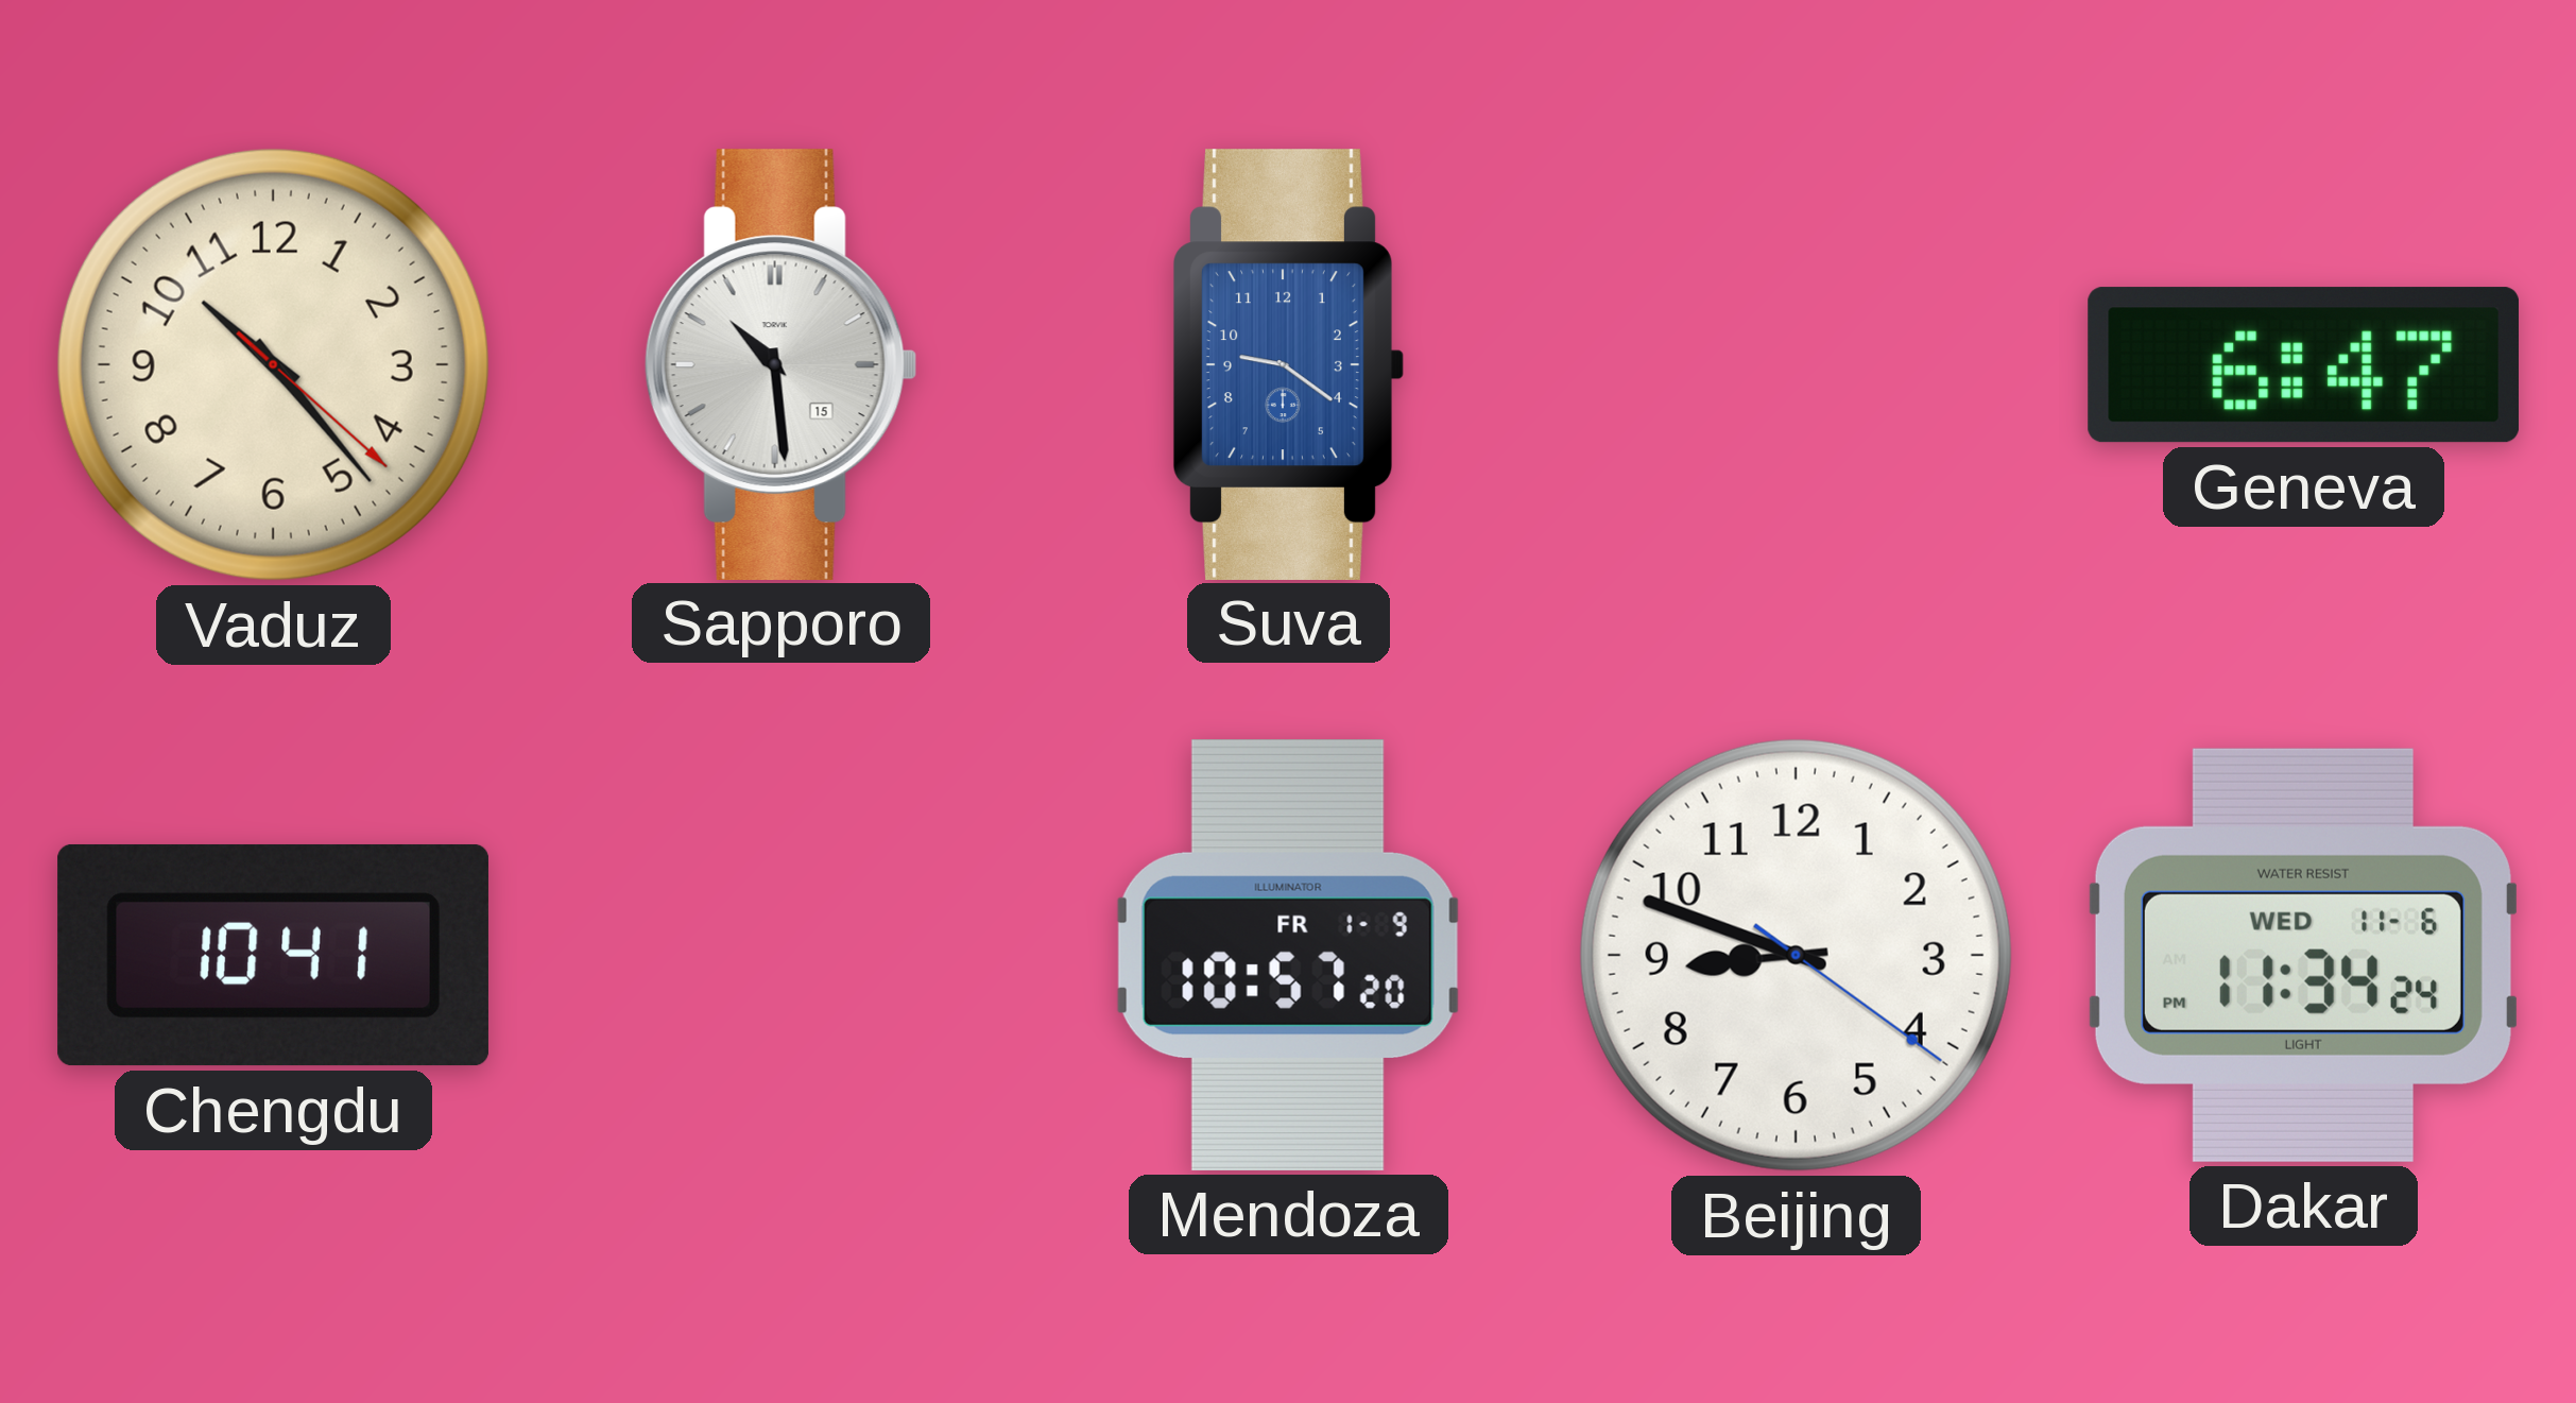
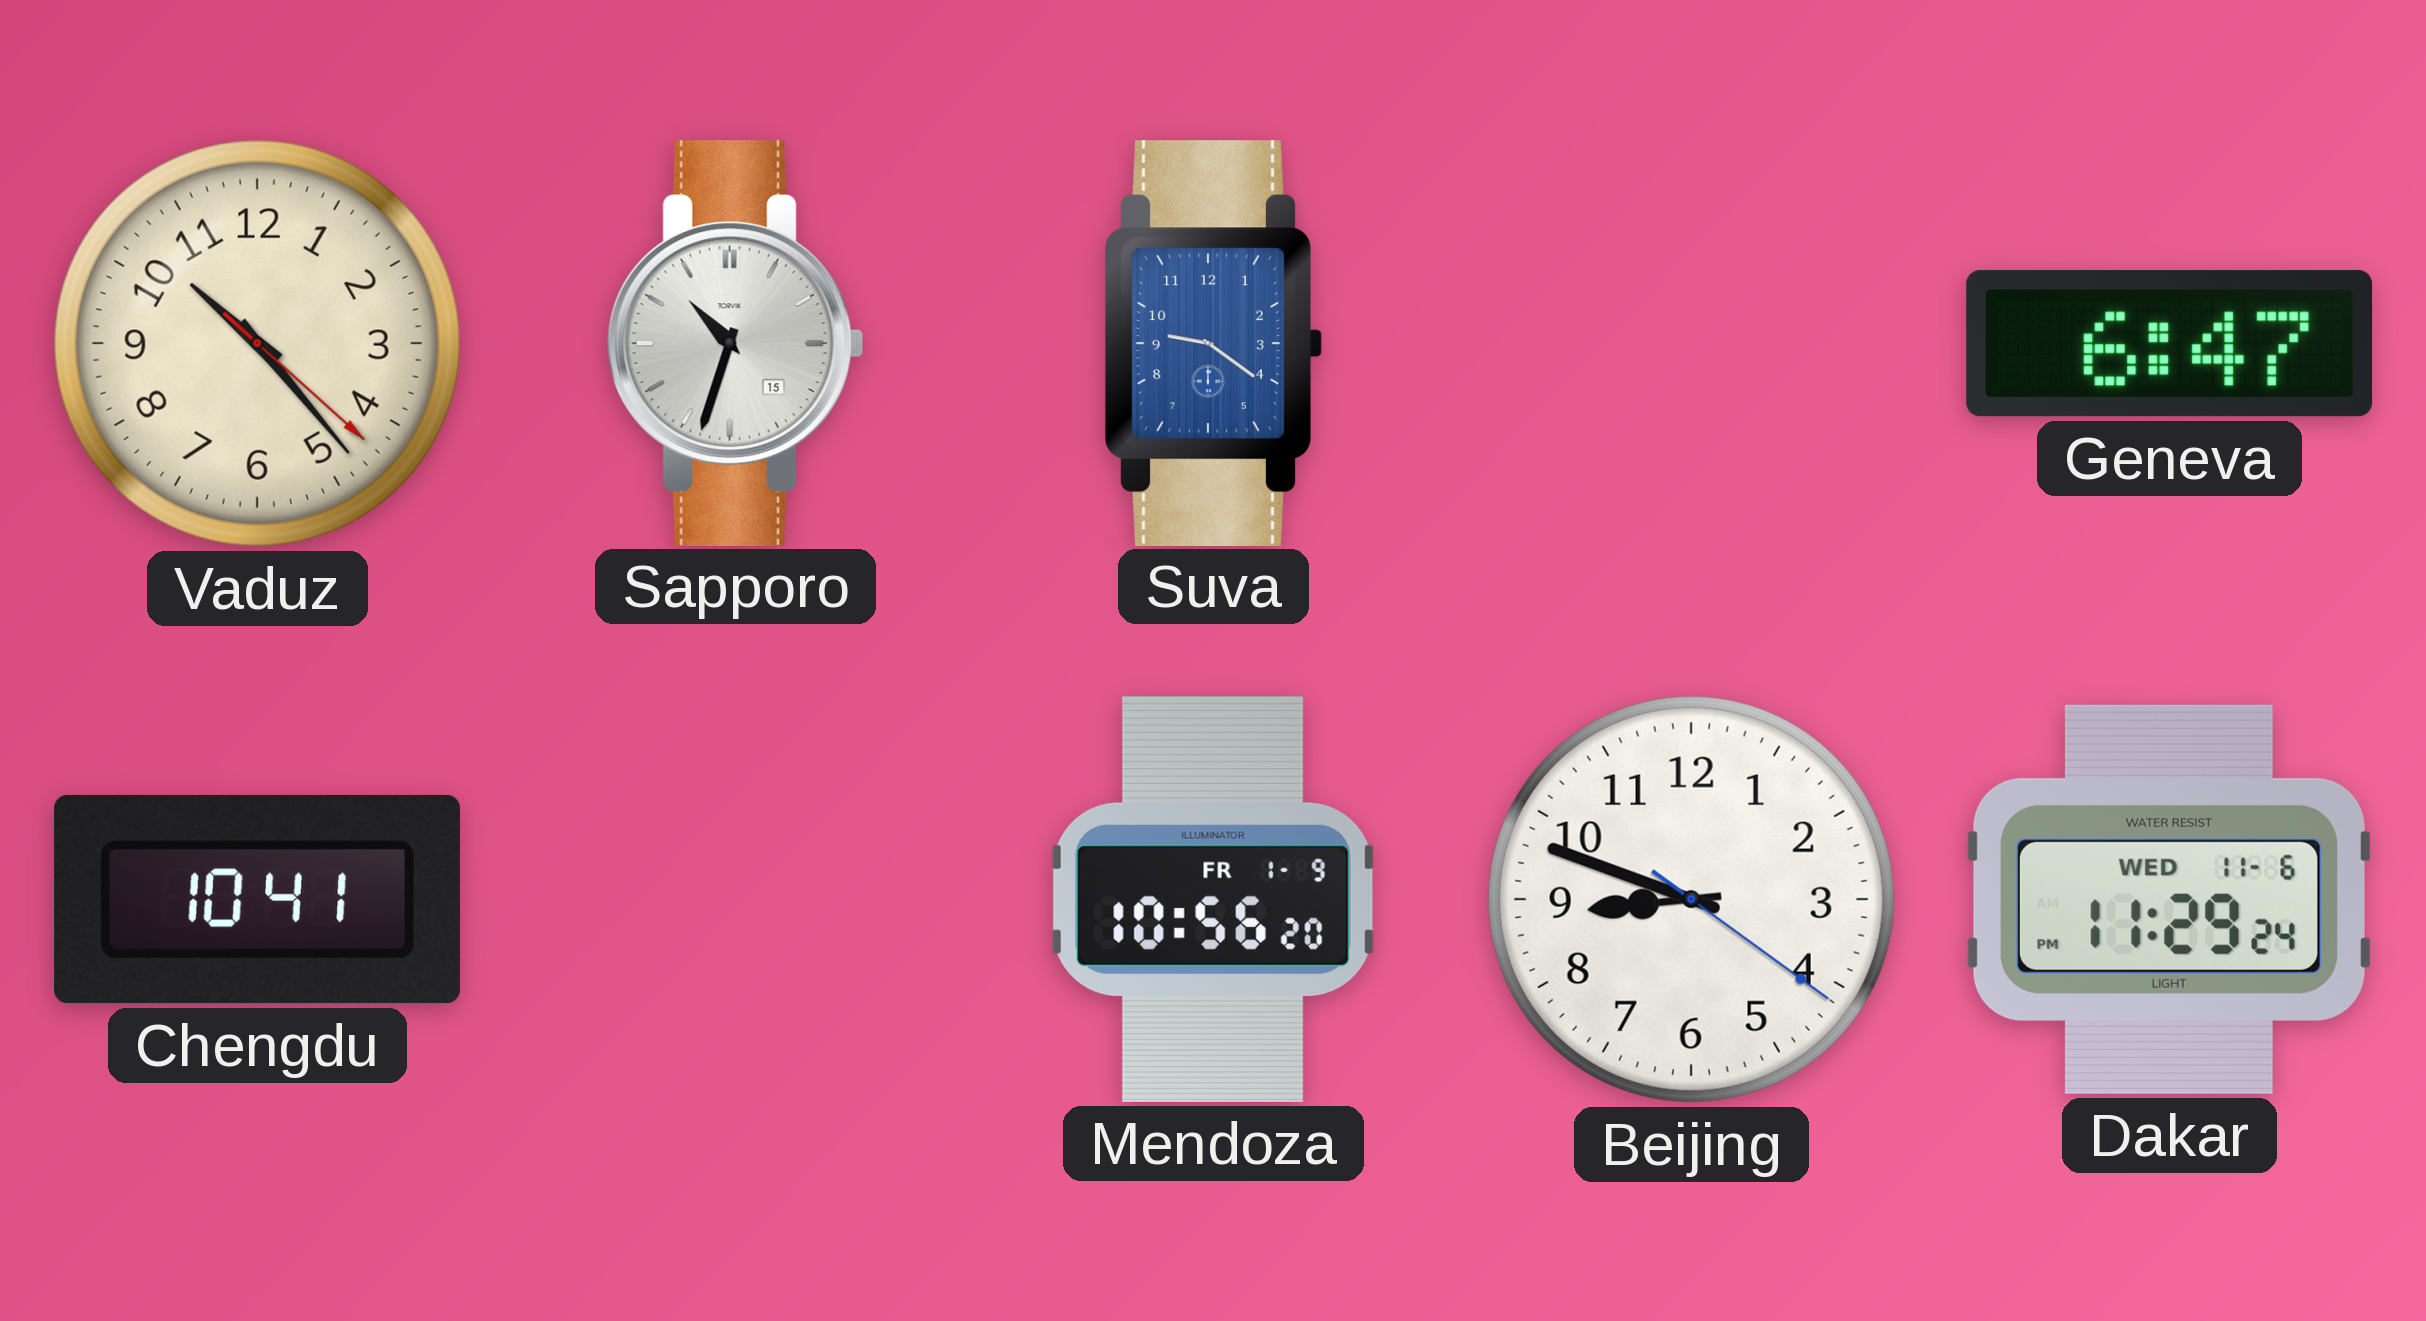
Sapporo: 10:29 -> 10:33 (735, 343)
Mendoza: 10:57 -> 10:56 (1213, 899)
Dakar: 11:34 -> 11:29 (2169, 899)
